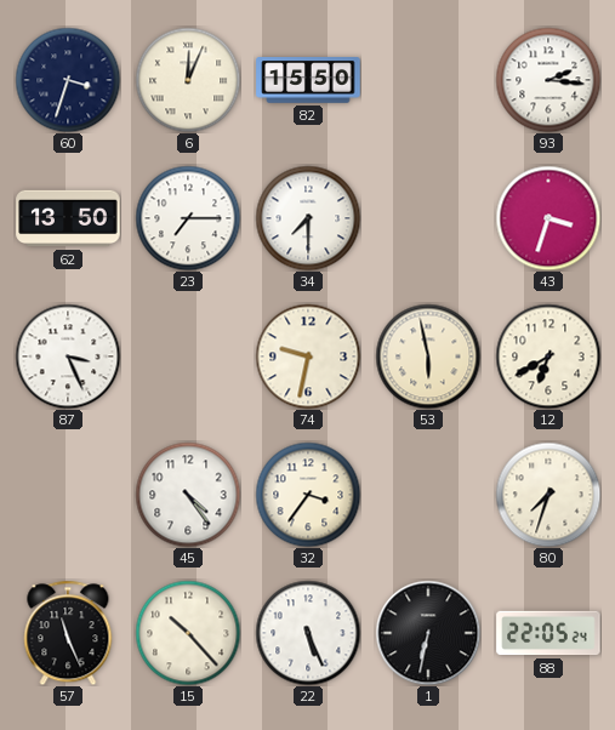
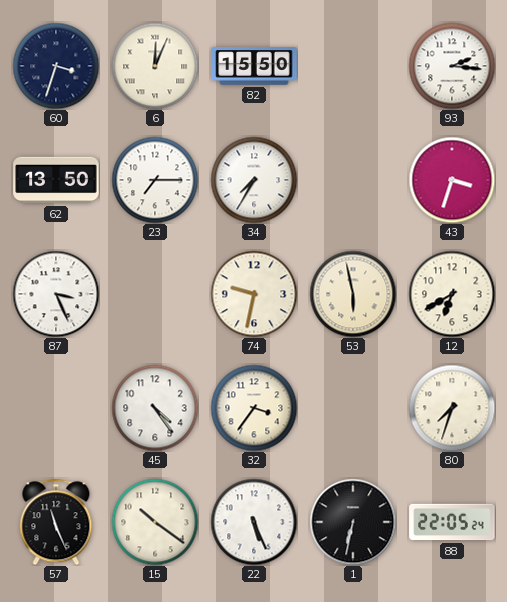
34: 7:30 -> 7:35 (254, 180)
15: 10:23 -> 10:21 (155, 522)
